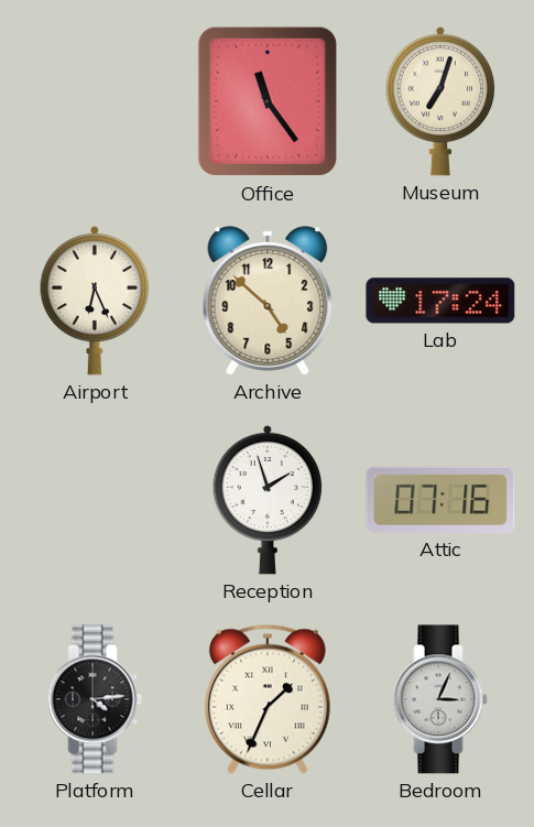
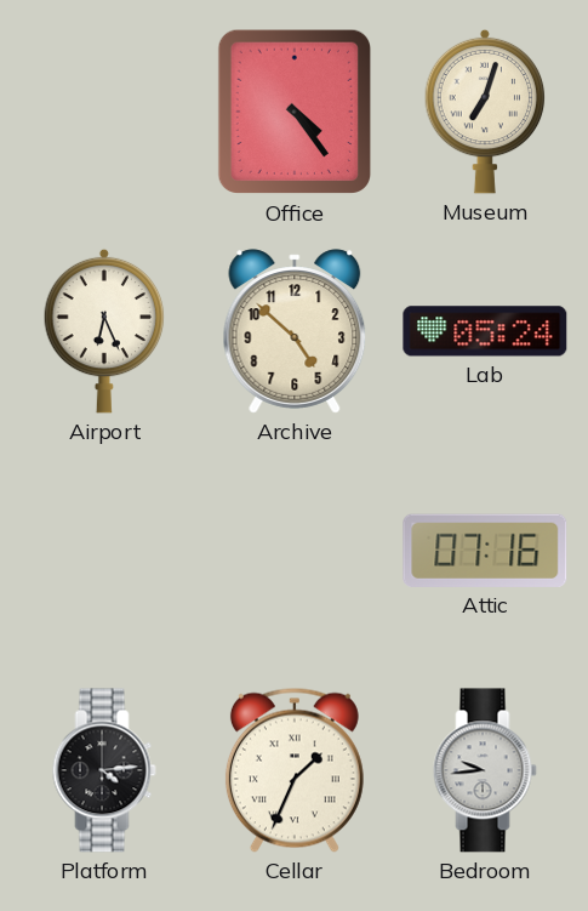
Office: 11:24 -> 4:24 (293, 112)
Lab: 17:24 -> 05:24 (485, 331)
Reception: 1:57 -> none (268, 500)
Bedroom: 3:04 -> 9:44 (485, 770)
